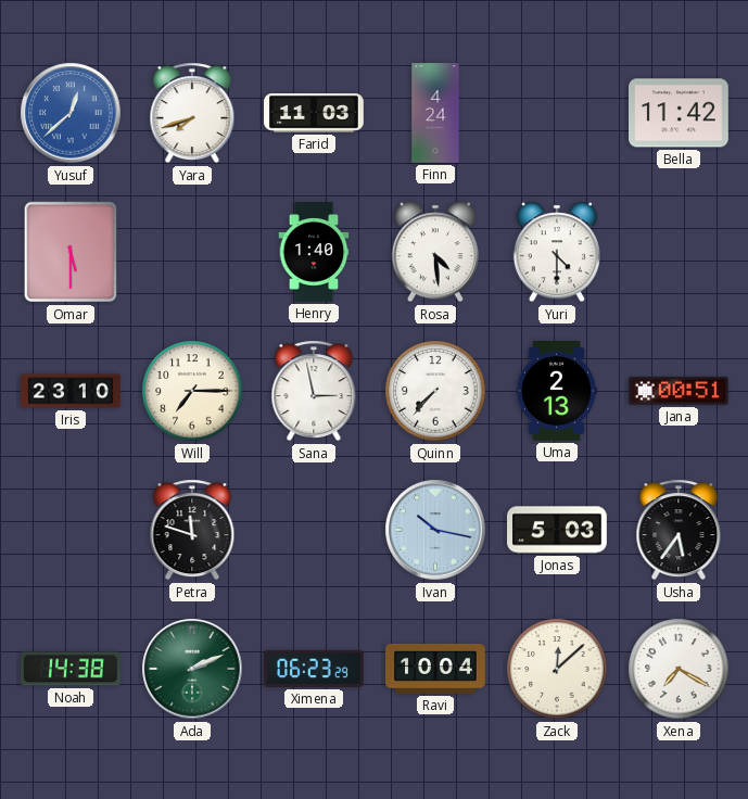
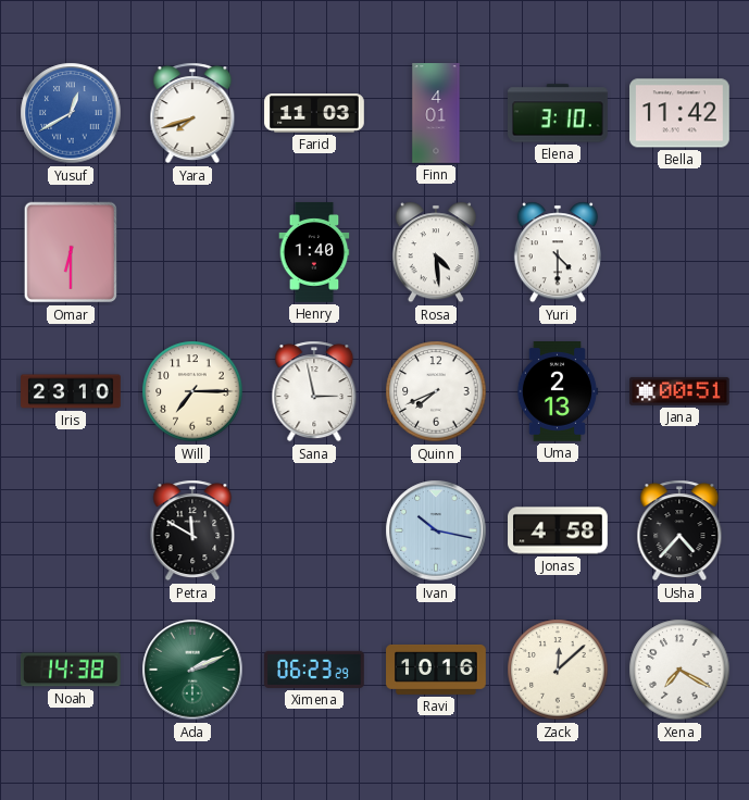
Yusuf: 12:38 -> 12:40 (71, 113)
Finn: 4:24 -> 4:01 (436, 113)
Elena: none -> 3:10 (559, 113)
Omar: 5:30 -> 6:30 (70, 252)
Quinn: 7:37 -> 7:41 (436, 391)
Petra: 11:48 -> 11:50 (192, 530)
Jonas: 5:03 -> 4:58 (559, 530)
Usha: 5:36 -> 4:37 (679, 530)
Ravi: 10:04 -> 10:16 (436, 670)
